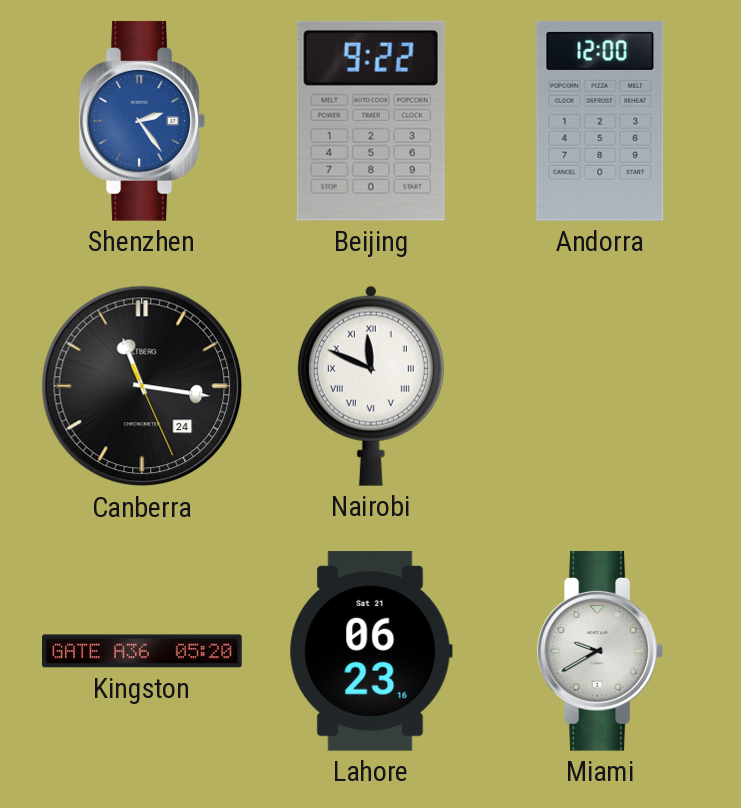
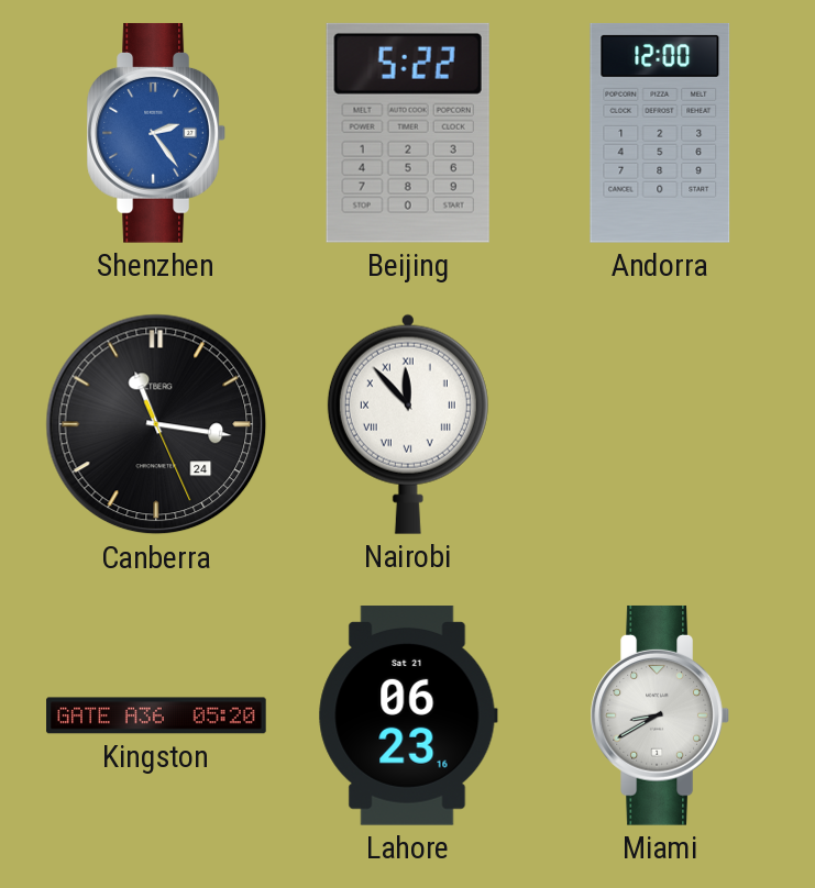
Beijing: 9:22 -> 5:22 (408, 133)
Nairobi: 11:49 -> 11:53 (408, 424)
Miami: 9:40 -> 8:40 (660, 715)
